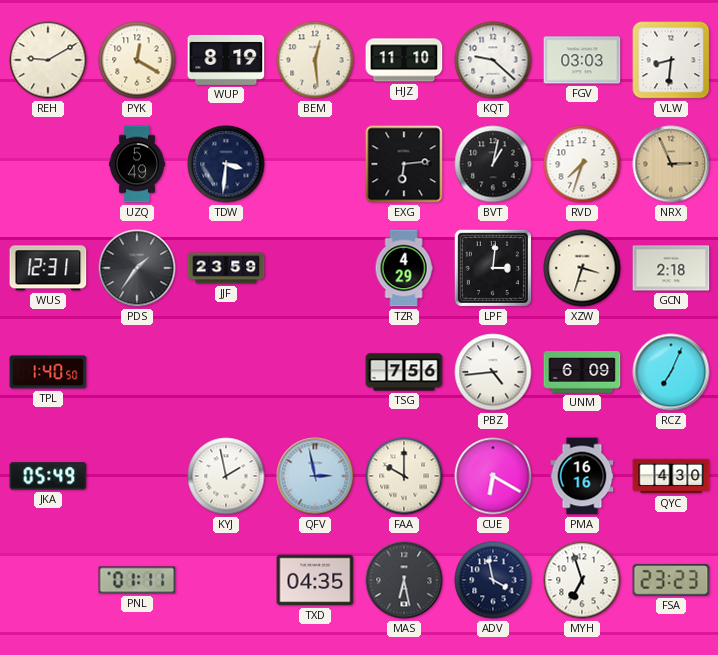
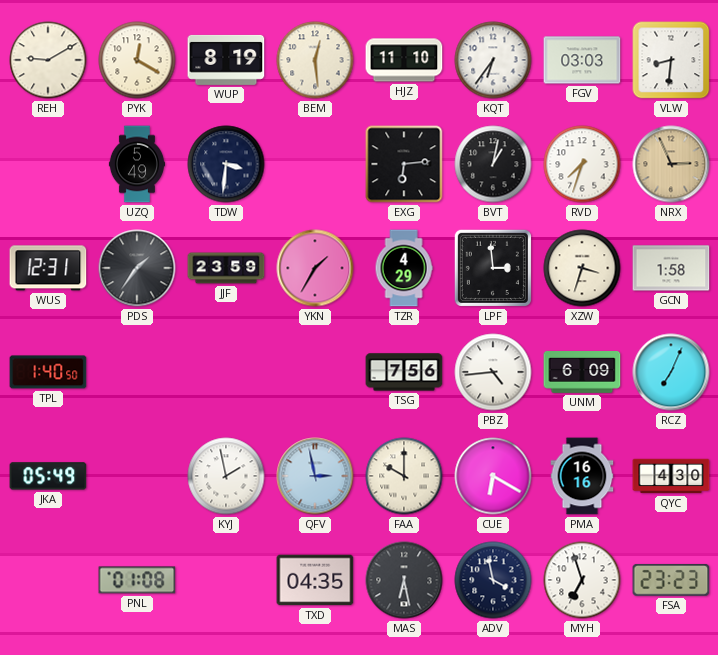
KQT: 9:22 -> 6:36 (493, 60)
YKN: none -> 1:35 (315, 268)
LPF: 3:01 -> 2:59 (493, 268)
GCN: 2:18 -> 1:58 (671, 268)
PNL: 01:11 -> 01:08 (137, 580)
